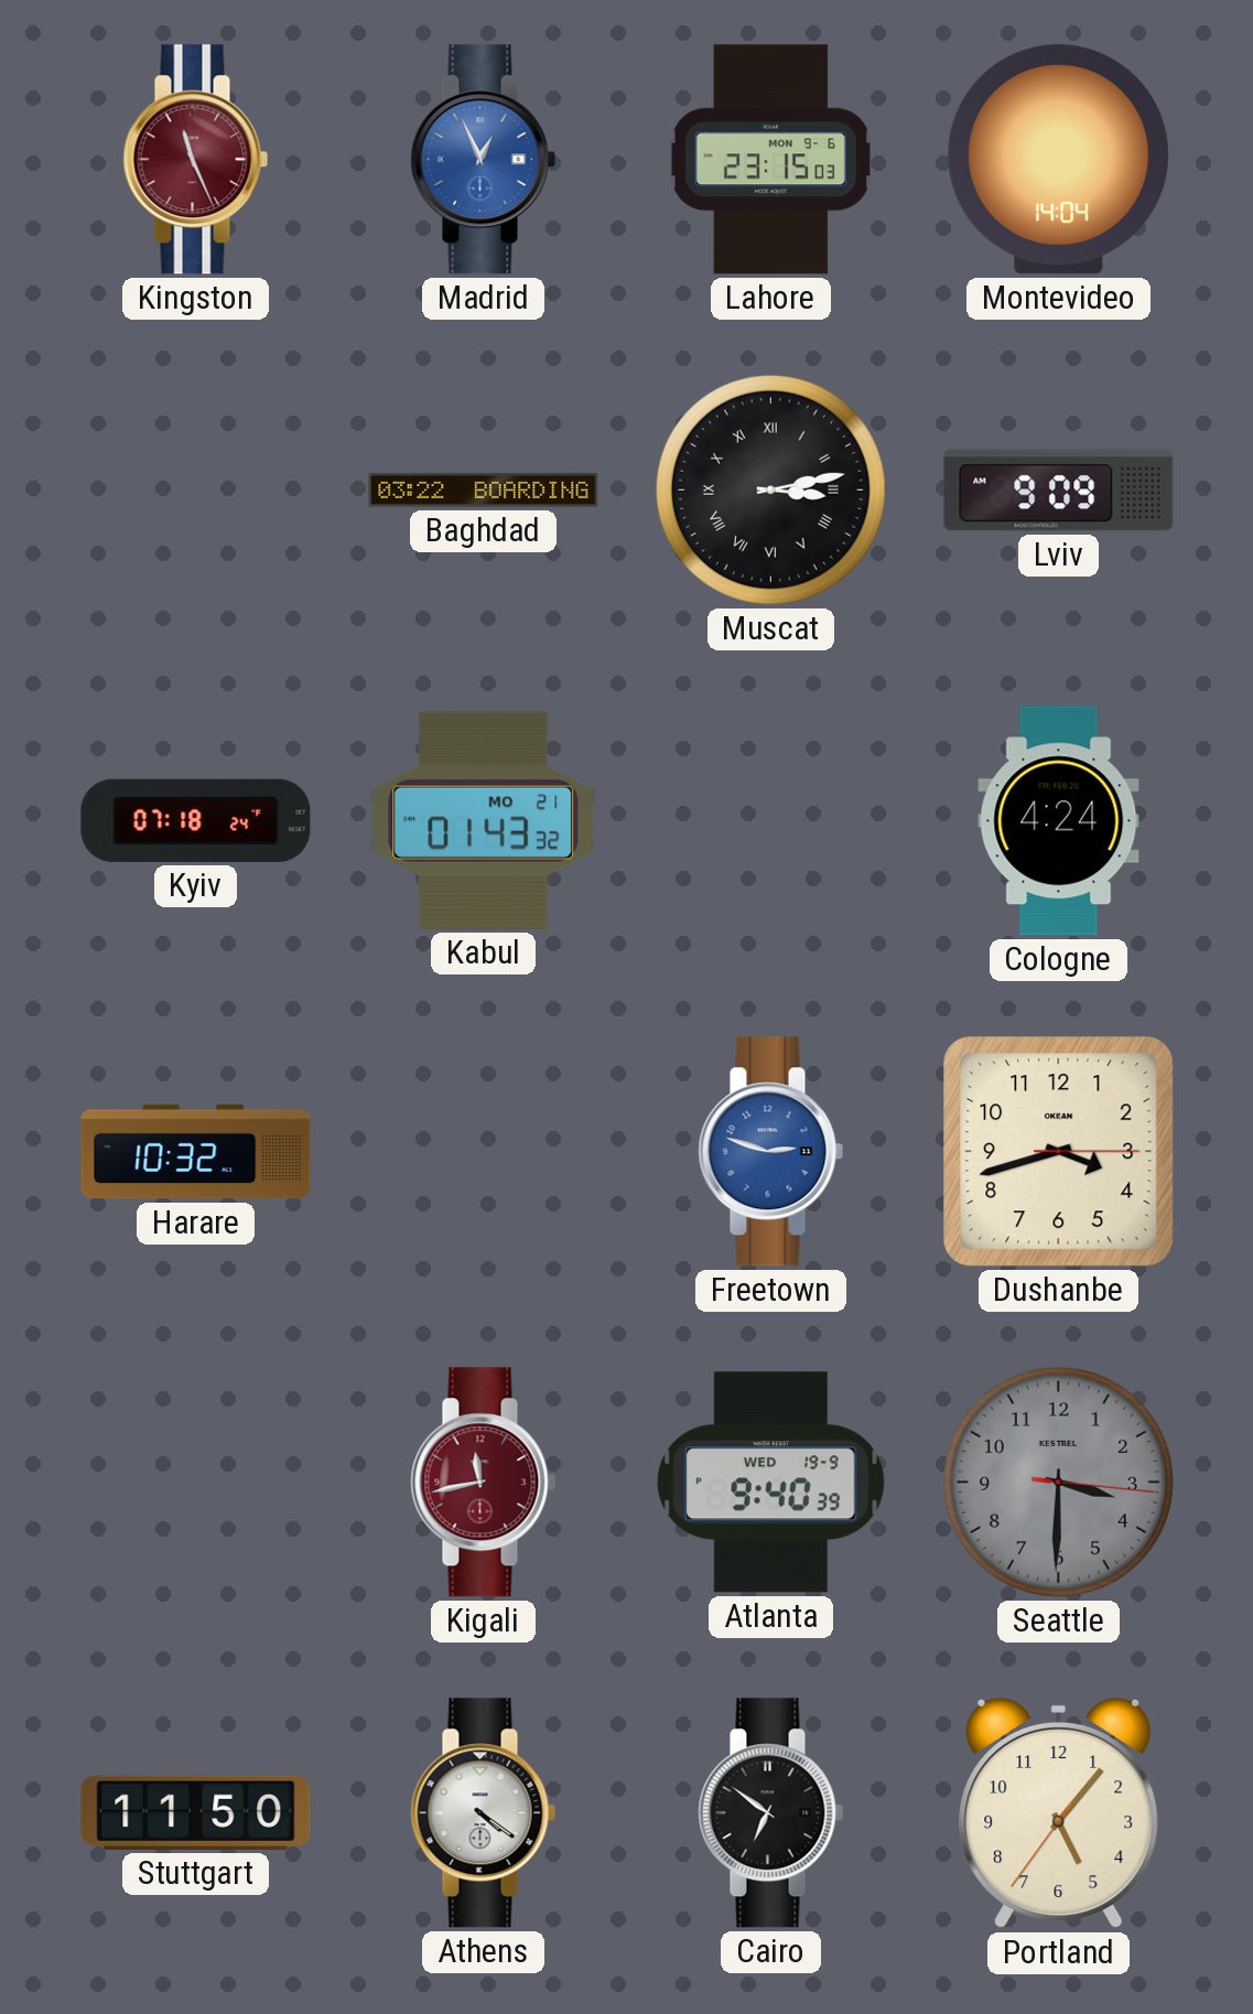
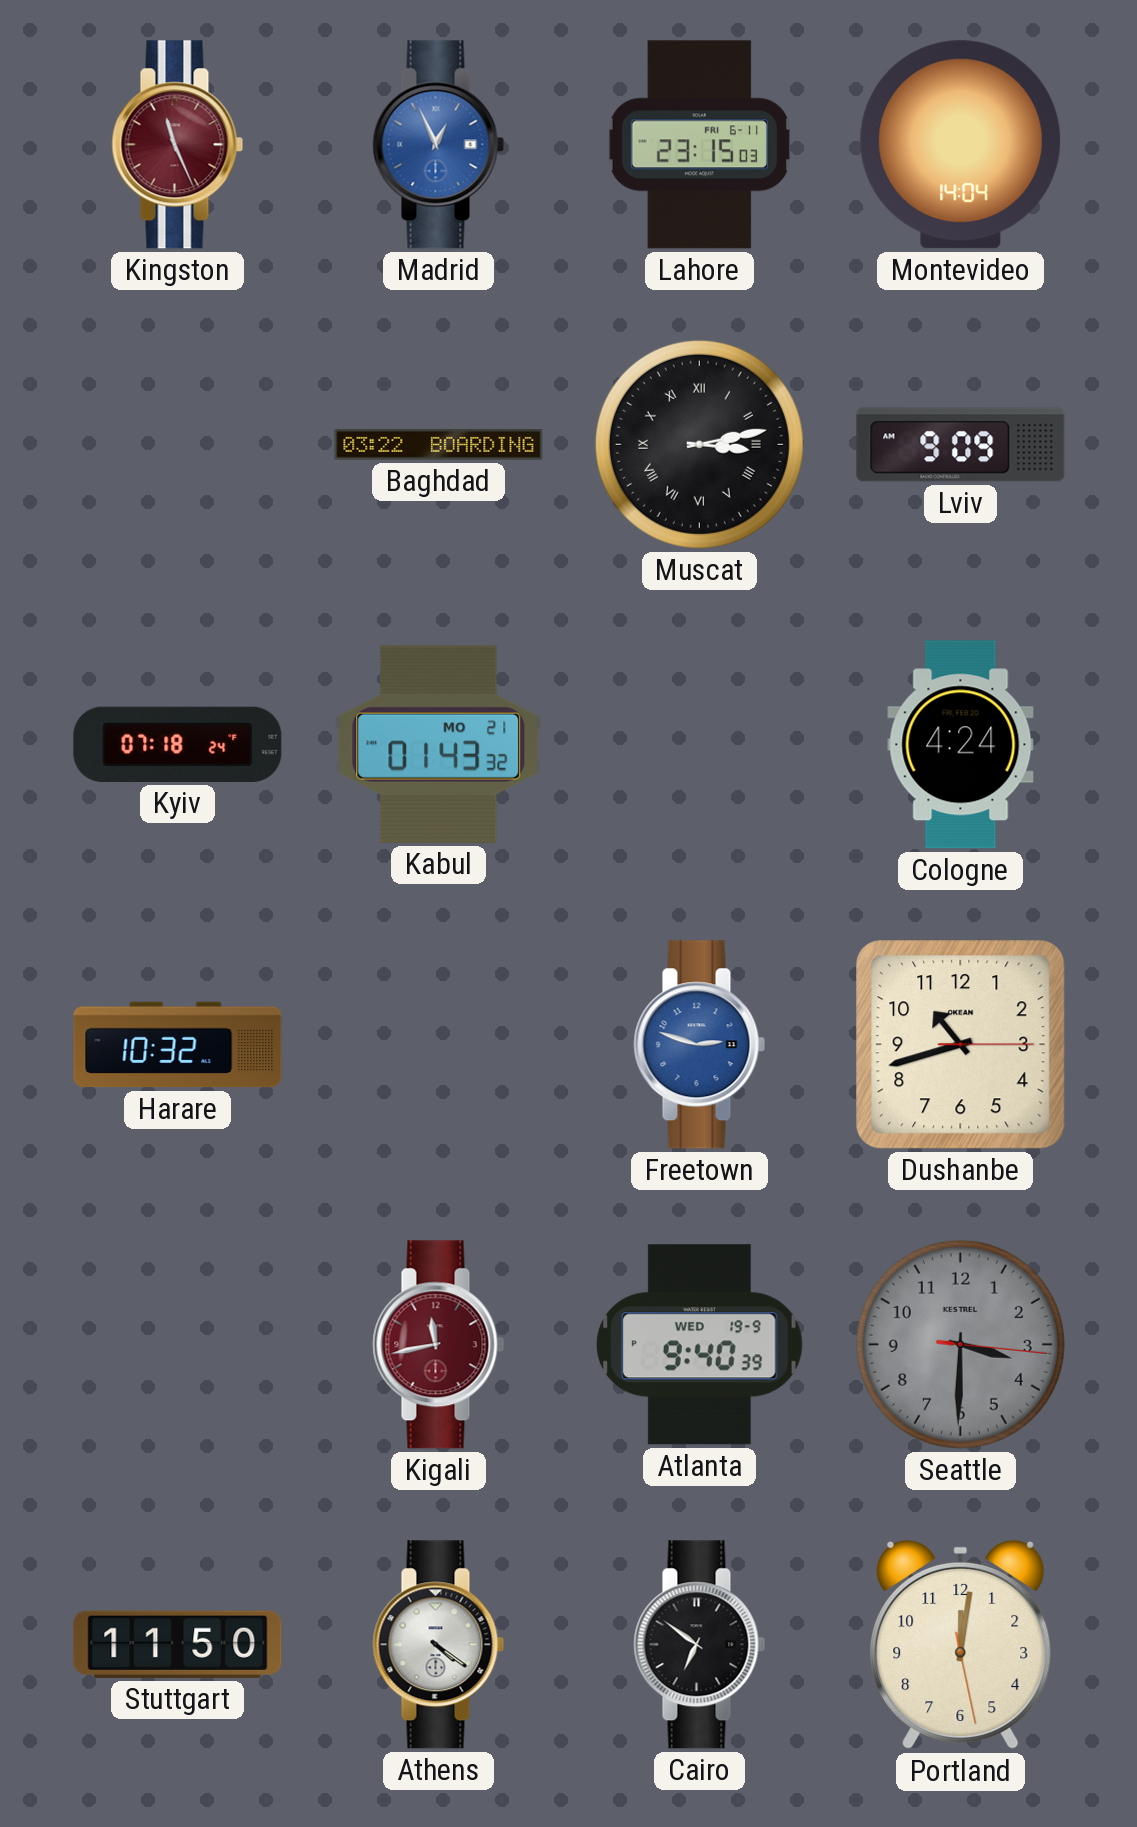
Lahore date: MON 9-6 -> FRI 6-11 (699, 145)
Dushanbe: 3:42 -> 10:42 (961, 1045)
Portland: 5:06 -> 12:01 (961, 1645)
